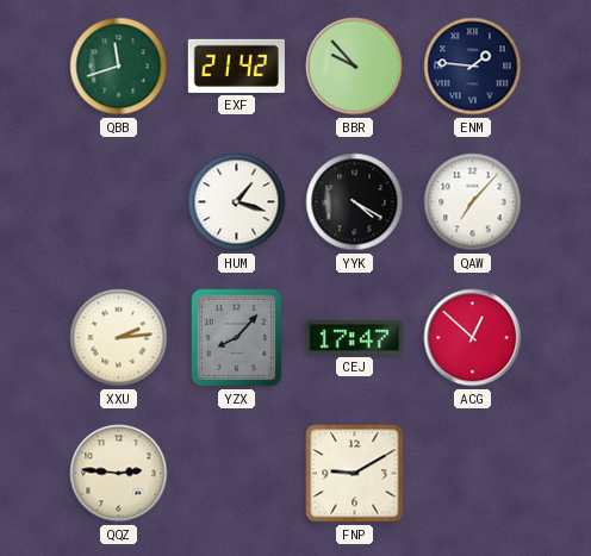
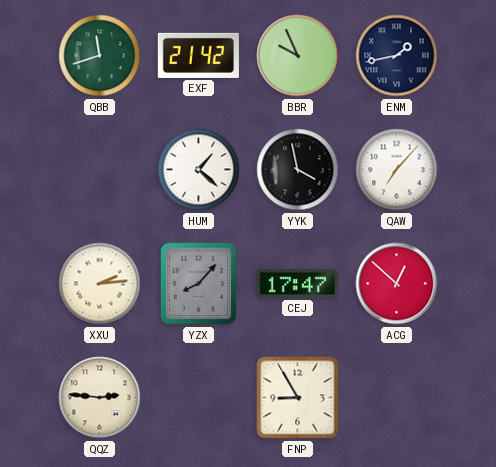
BBR: 9:53 -> 9:56 (298, 56)
ENM: 1:46 -> 1:43 (397, 56)
HUM: 1:18 -> 1:22 (199, 170)
YYK: 4:20 -> 3:58 (298, 170)
FNP: 9:10 -> 8:55 (298, 398)
